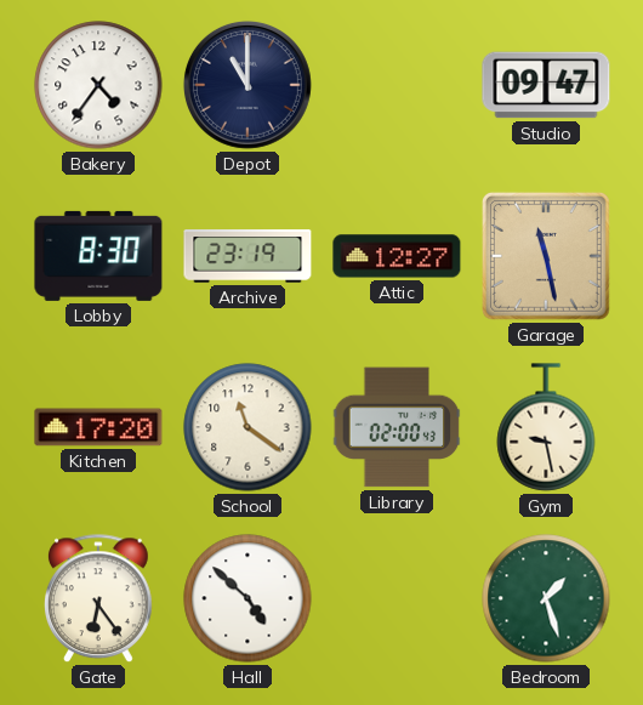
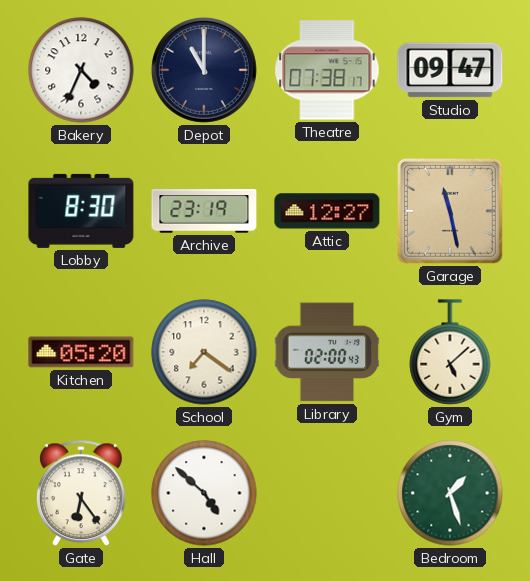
Bakery: 4:36 -> 4:34 (81, 70)
Theatre: none -> 07:38 (327, 70)
Kitchen: 17:20 -> 05:20 (81, 352)
School: 11:21 -> 7:21 (204, 352)
Gym: 9:28 -> 5:08 (450, 352)
